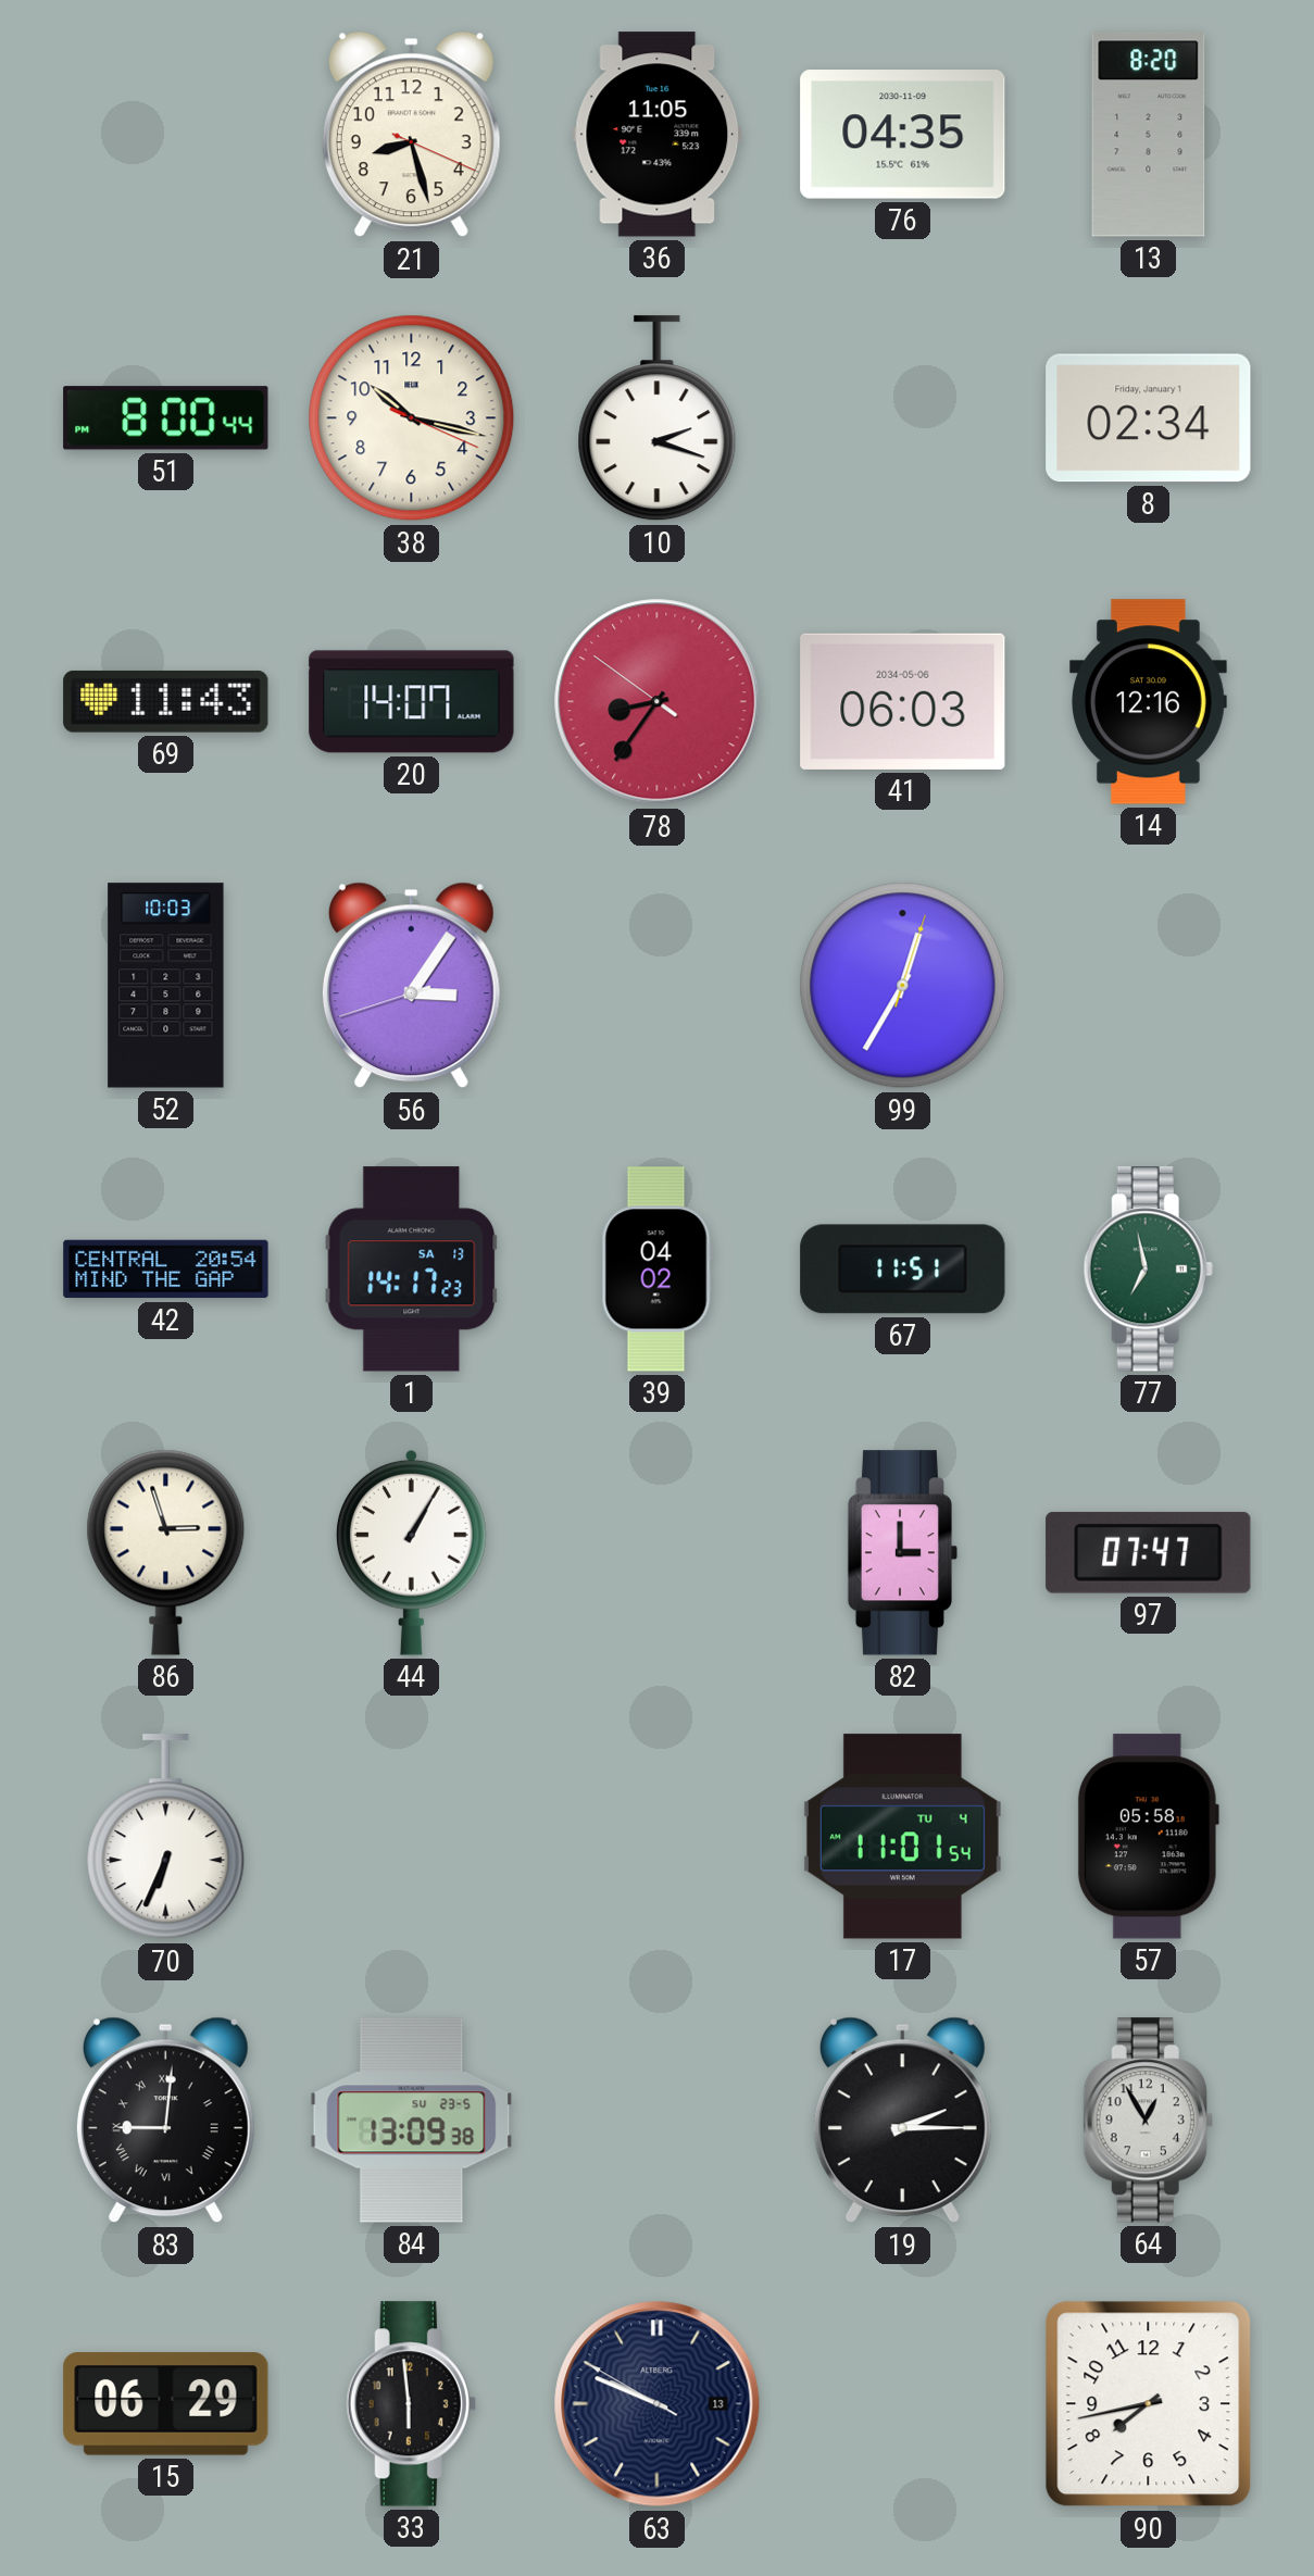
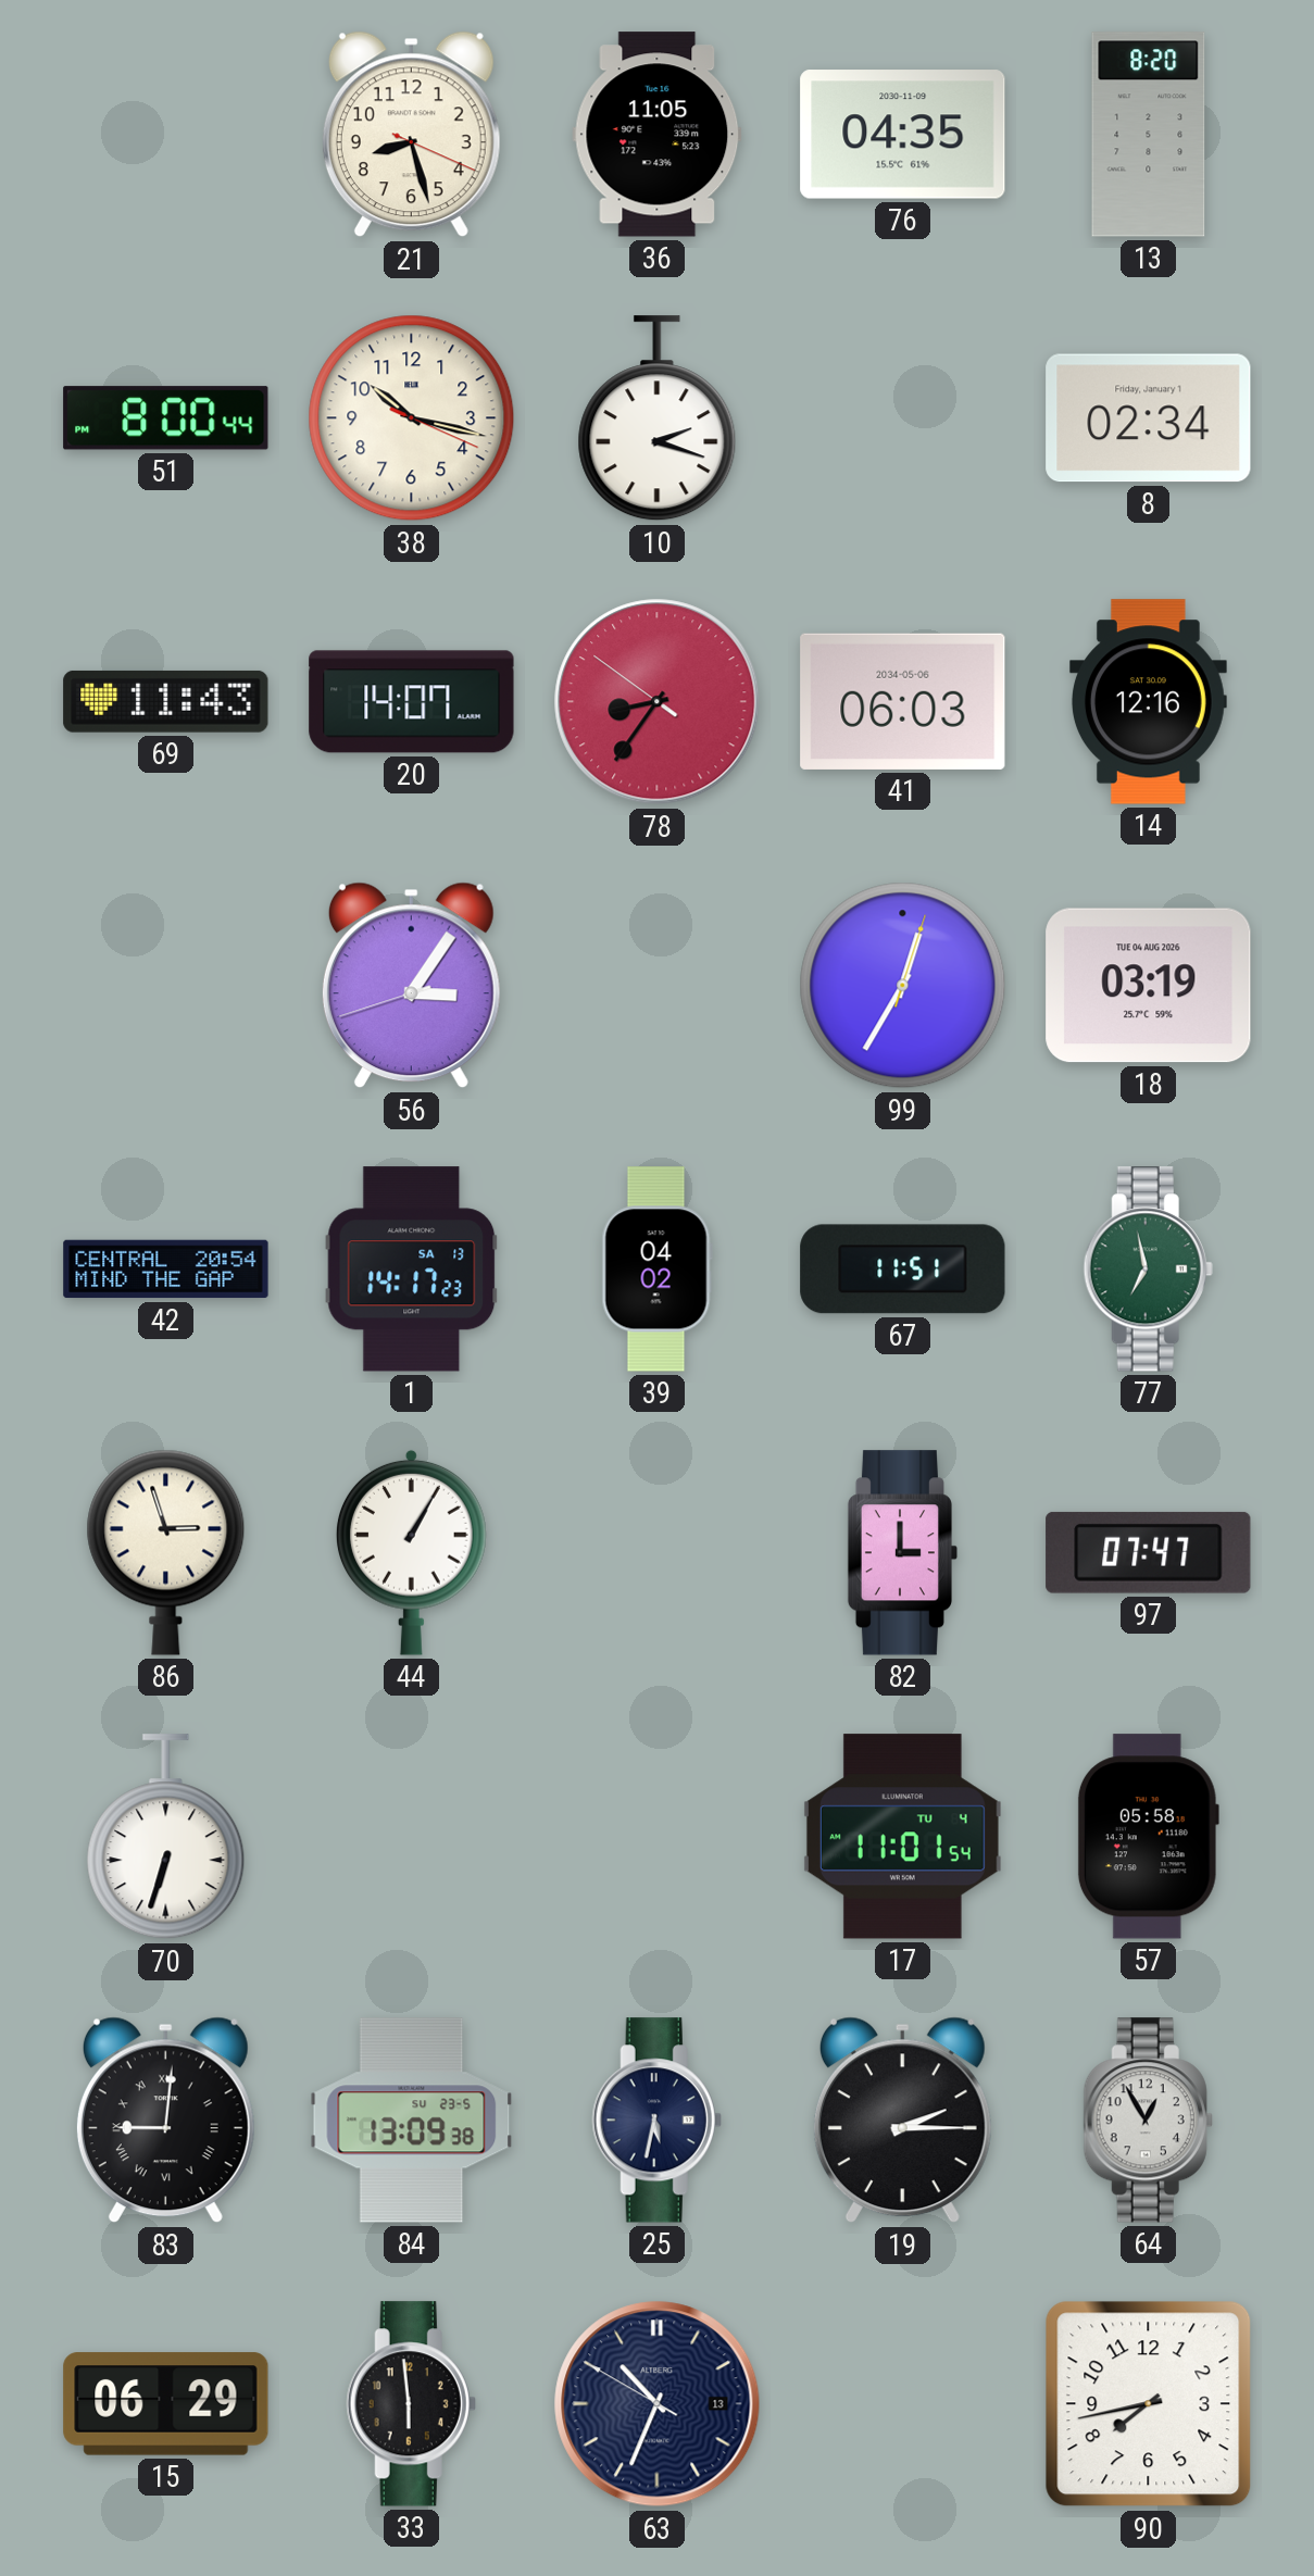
52: 10:03 -> none (166, 986)
18: none -> 03:19 (1149, 986)
70: 6:34 -> 6:33 (166, 1837)
25: none -> 5:32 (656, 2121)
63: 9:48 -> 10:33 (658, 2404)
